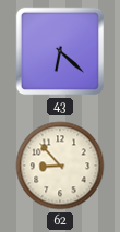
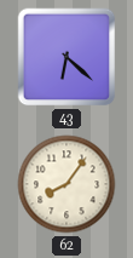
62: 8:53 -> 8:06 (66, 184)
